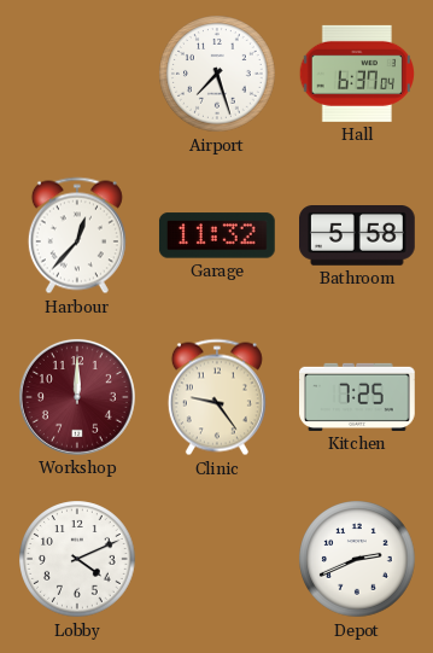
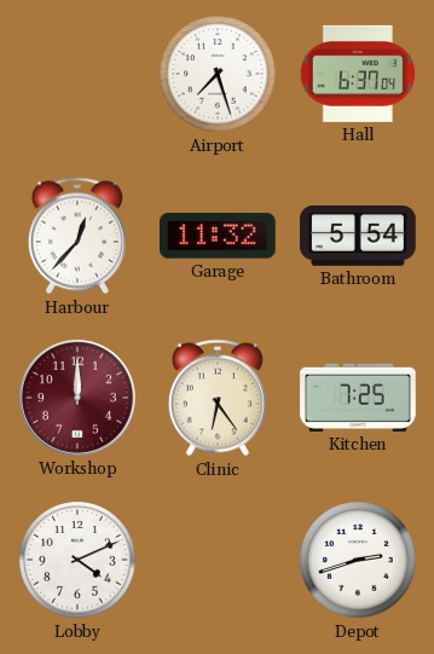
Bathroom: 5:58 -> 5:54 (359, 237)
Clinic: 9:24 -> 6:24 (218, 398)
Depot: 2:41 -> 2:42 (358, 560)
